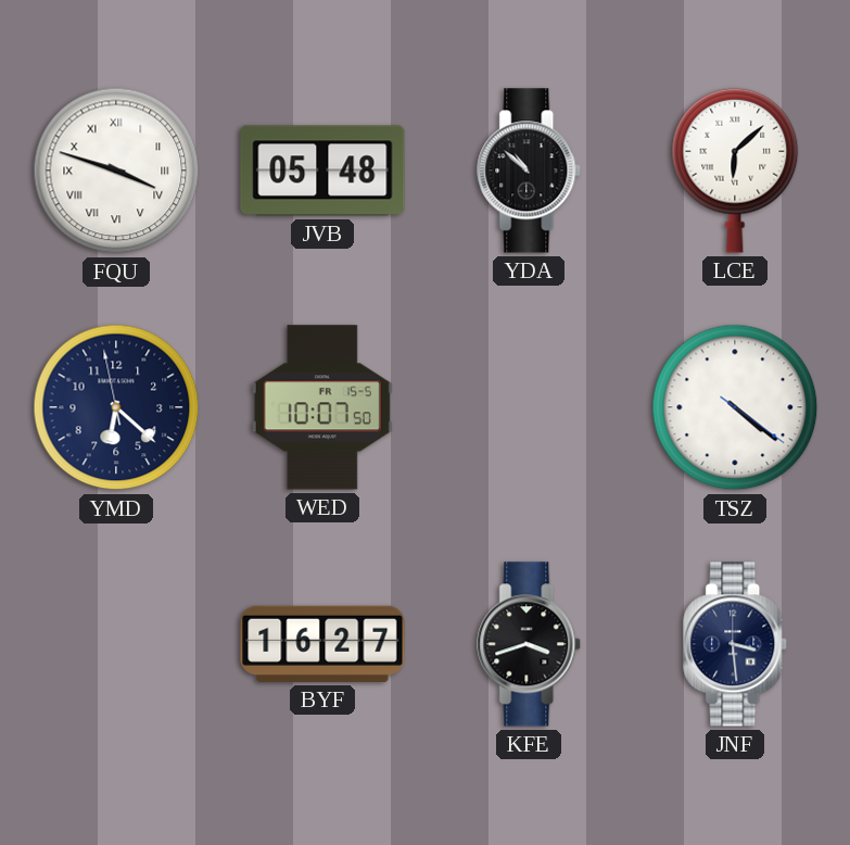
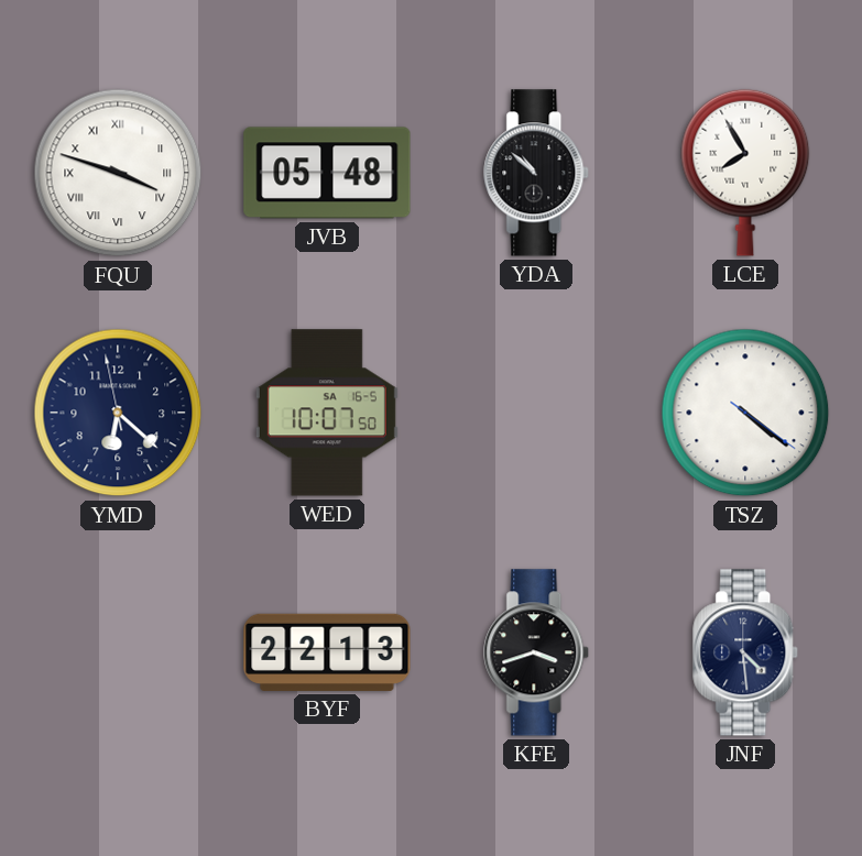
LCE: 6:08 -> 7:55 (745, 173)
WED date: FR 15-5 -> SA 16-5 (327, 413)
BYF: 16:27 -> 22:13 (327, 652)
JNF: 3:29 -> 4:29 (746, 652)
